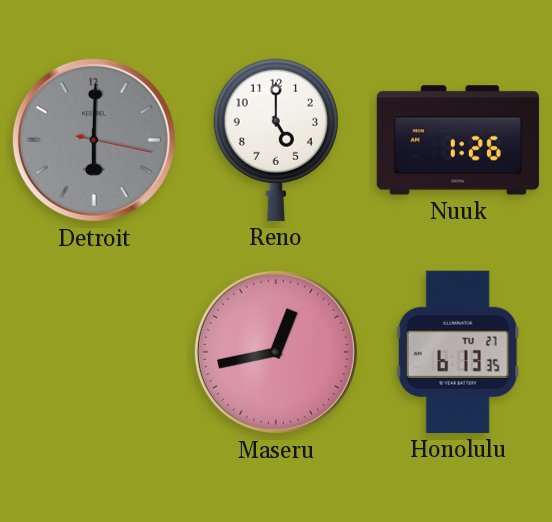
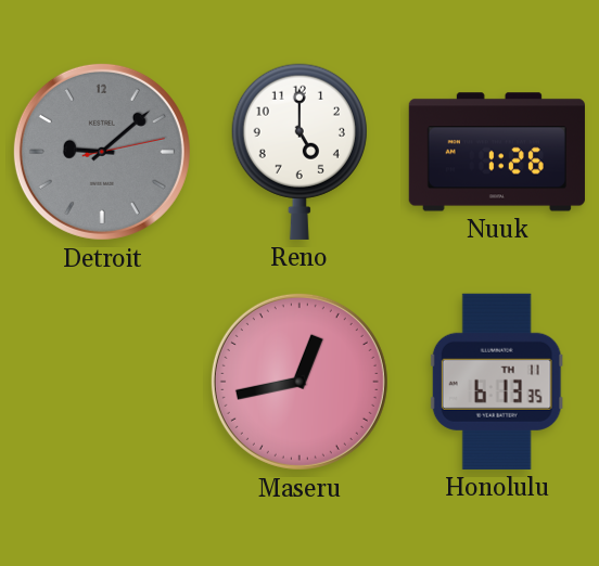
Detroit: 6:00 -> 9:08 (102, 152)
Honolulu date: TU 27 -> TH 11 (497, 382)
